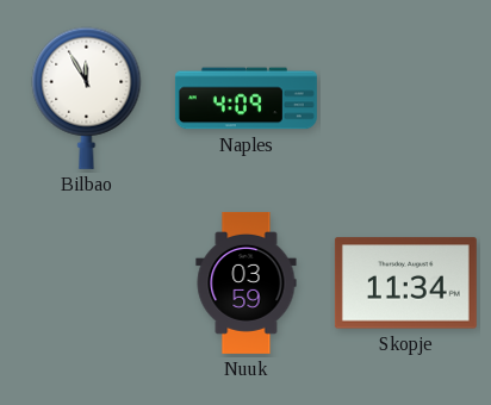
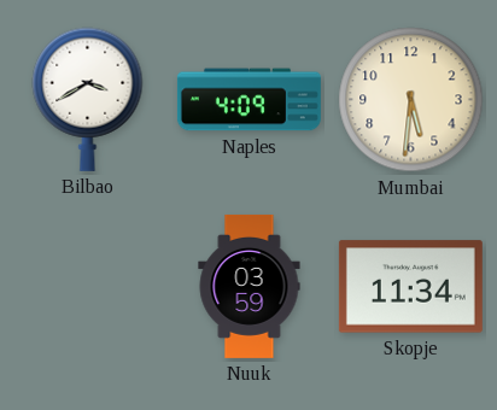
Bilbao: 11:55 -> 3:40 (88, 99)
Mumbai: none -> 5:31 (411, 100)
